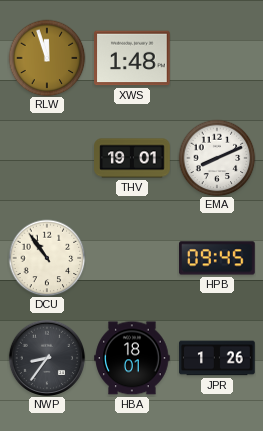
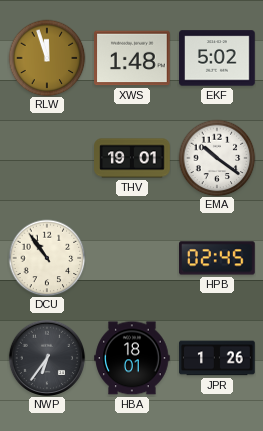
EKF: none -> 5:02 (217, 58)
EMA: 8:11 -> 10:21 (217, 158)
HPB: 09:45 -> 02:45 (217, 258)
NWP: 8:36 -> 6:36 (46, 357)
